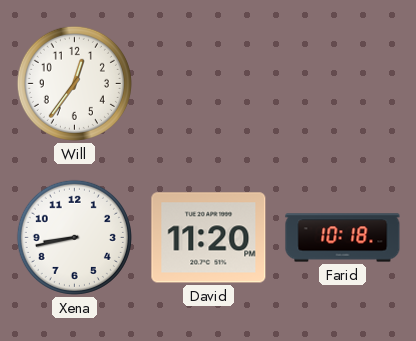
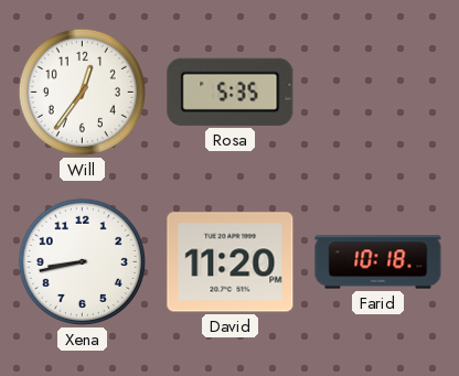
Rosa: none -> 5:35 (231, 92)
